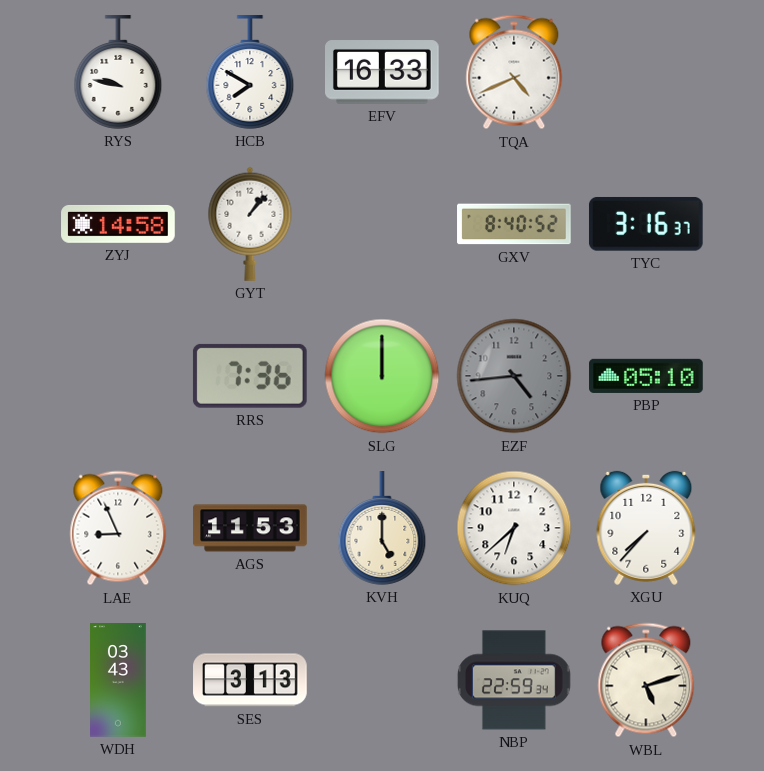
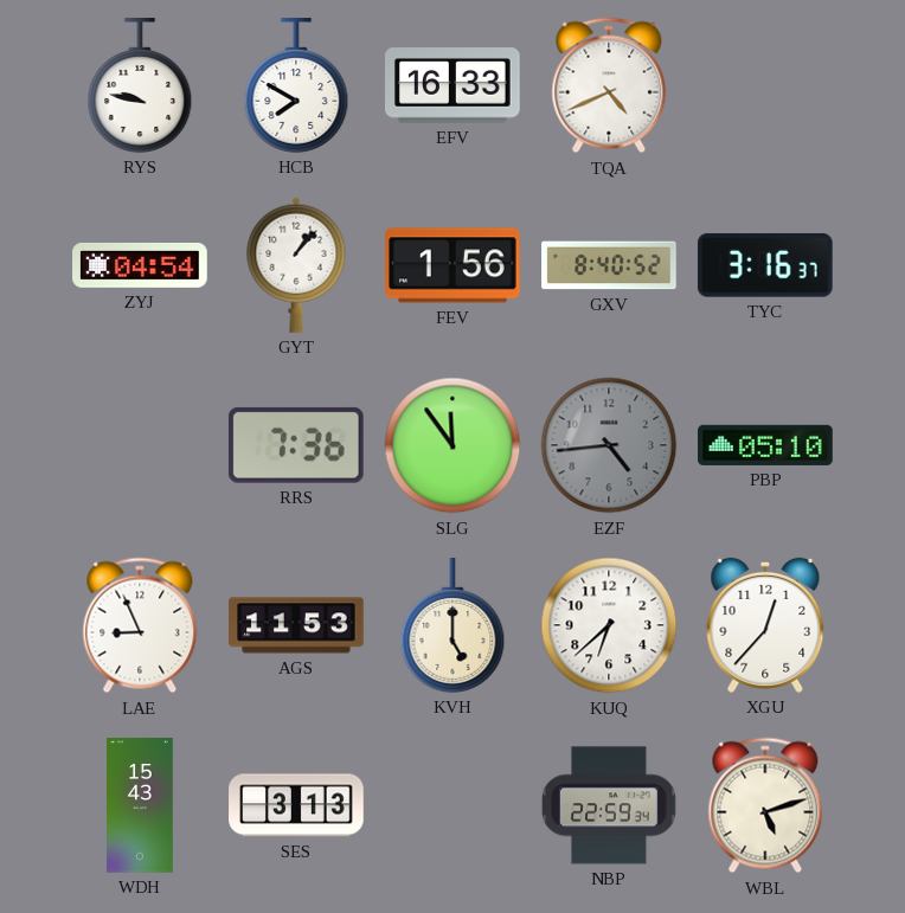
ZYJ: 14:58 -> 04:54 (140, 265)
FEV: none -> 1:56 (454, 265)
SLG: 12:00 -> 11:54 (452, 445)
XGU: 7:37 -> 12:37 (765, 625)
WDH: 03:43 -> 15:43 (141, 805)
